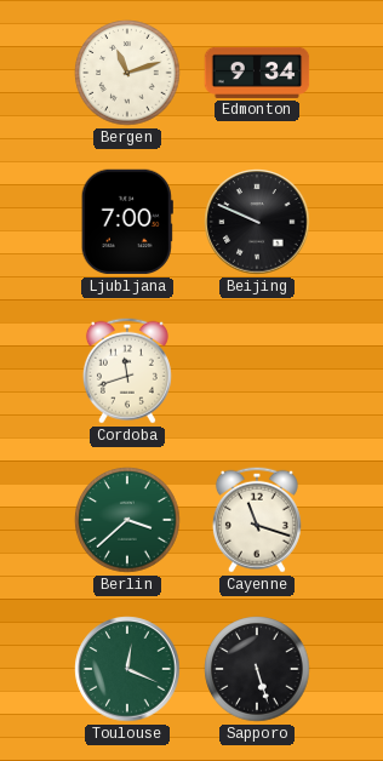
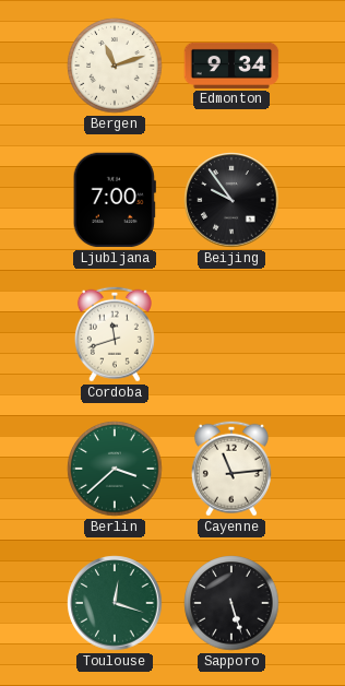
Beijing: 9:49 -> 9:54 (231, 200)
Cayenne: 11:18 -> 11:14 (231, 469)
Toulouse: 12:19 -> 12:18 (115, 603)
